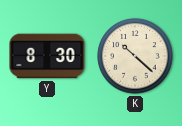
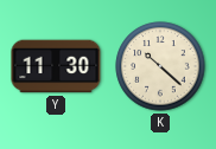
Y: 8:30 -> 11:30 (56, 66)
